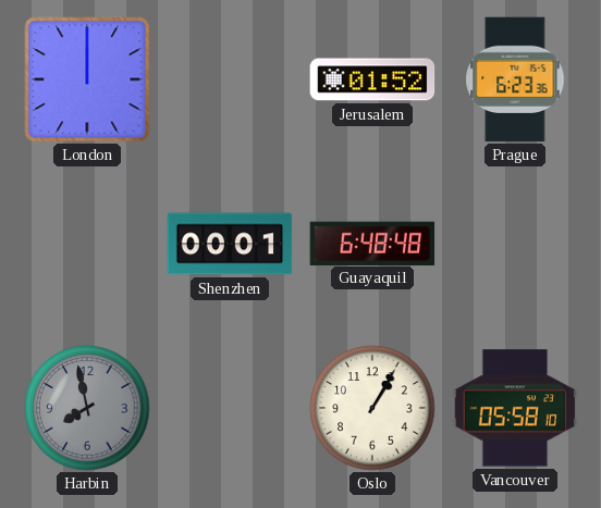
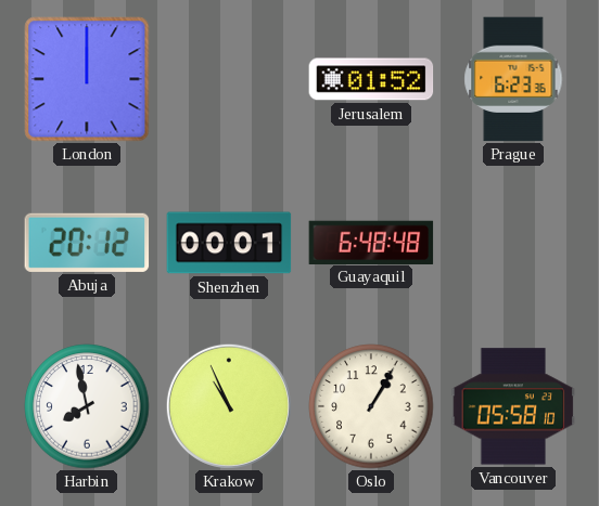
Abuja: none -> 20:12 (87, 243)
Harbin dial: grey -> white (87, 406)
Krakow: none -> 10:56 (229, 406)
